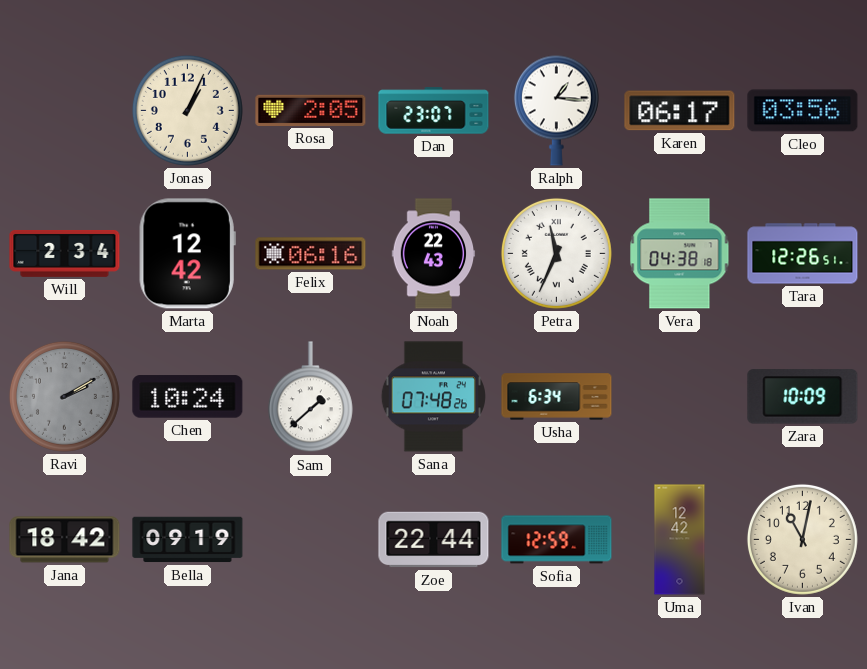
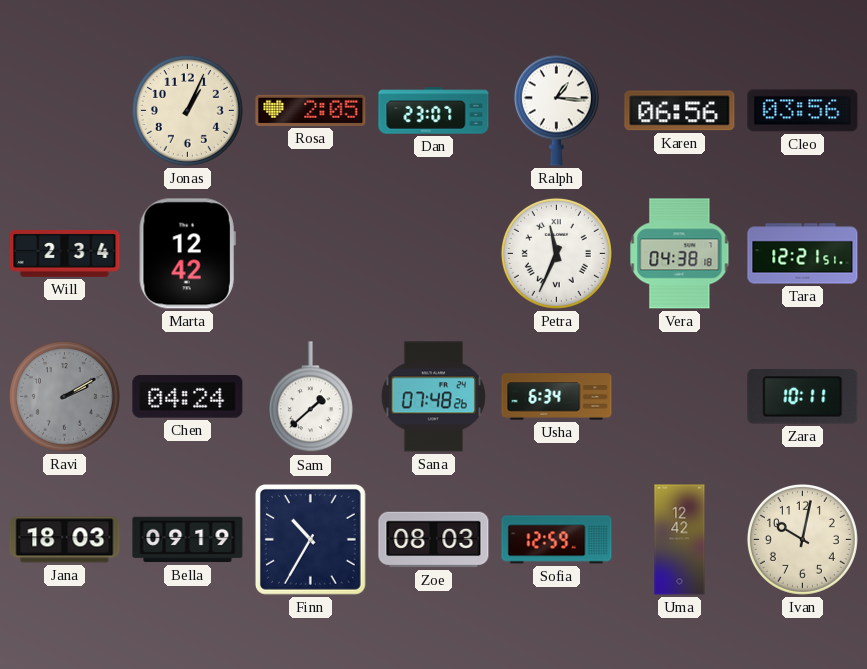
Karen: 06:17 -> 06:56 (680, 111)
Felix: 06:16 -> none (311, 254)
Noah: 22:43 -> none (434, 254)
Tara: 12:26 -> 12:21 (803, 254)
Chen: 10:24 -> 04:24 (188, 397)
Zara: 10:09 -> 10:11 (803, 397)
Jana: 18:42 -> 18:03 (65, 540)
Finn: none -> 10:35 (310, 539)
Zoe: 22:44 -> 08:03 (434, 540)
Ivan: 11:02 -> 10:02 (802, 539)
